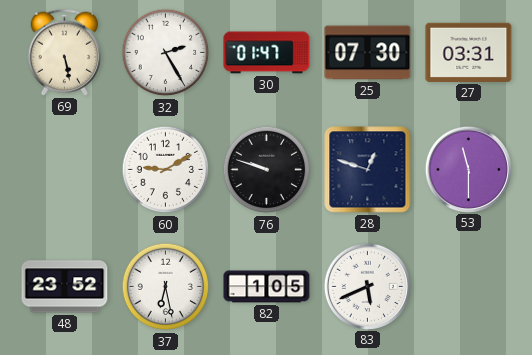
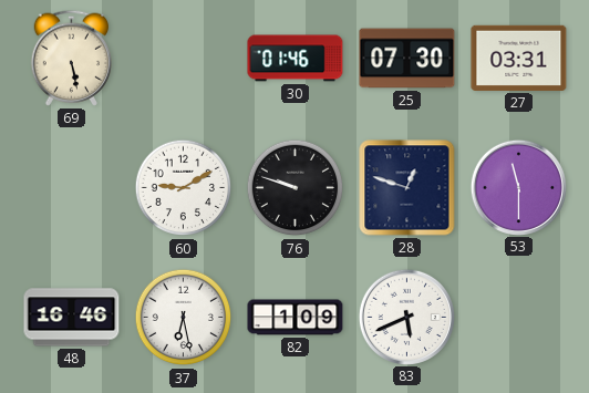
32: 2:25 -> none (166, 53)
30: 01:47 -> 01:46 (296, 59)
48: 23:52 -> 16:46 (72, 318)
82: 1:05 -> 1:09 (296, 318)
